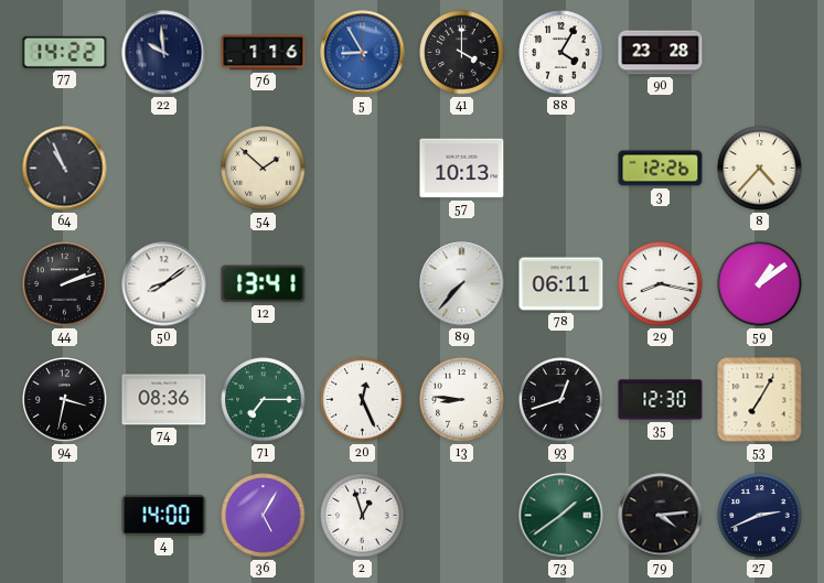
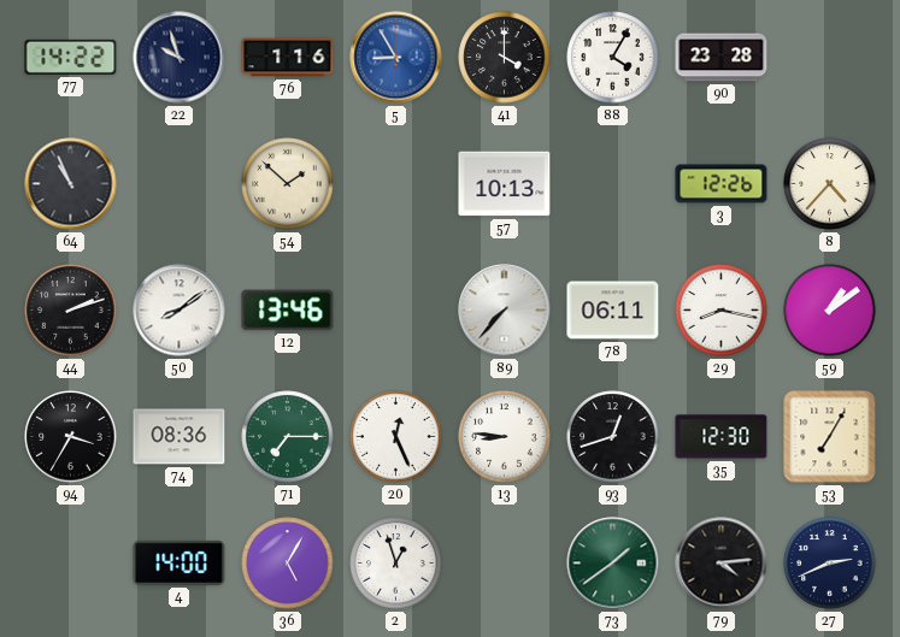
22: 9:59 -> 9:57 (180, 58)
12: 13:41 -> 13:46 (288, 311)
94: 3:32 -> 3:35 (71, 437)
